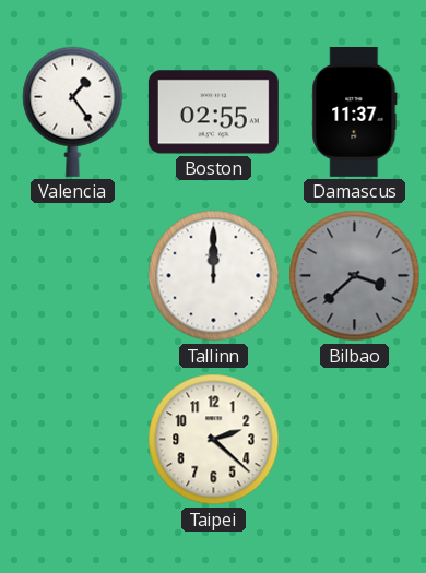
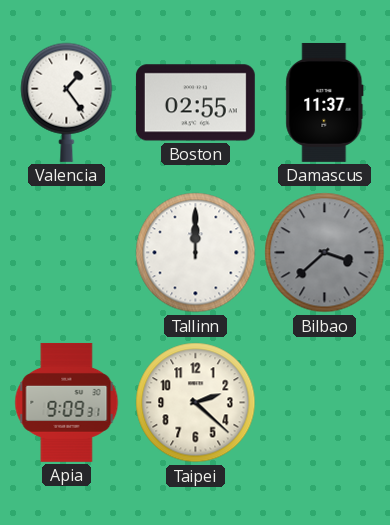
Apia: none -> 9:09 (67, 402)
